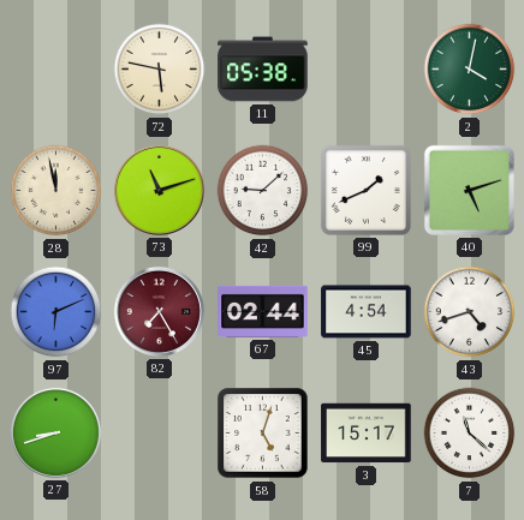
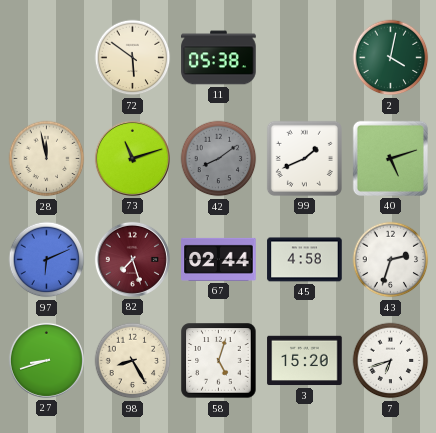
72: 5:47 -> 5:51 (133, 58)
42: 9:08 -> 8:09 (219, 159)
42 dial: white -> grey (219, 159)
82: 7:25 -> 7:27 (132, 259)
45: 4:54 -> 4:58 (305, 260)
43: 4:42 -> 2:33 (391, 260)
98: none -> 8:25 (133, 361)
3: 15:17 -> 15:20 (305, 361)
7: 11:22 -> 6:42 (391, 361)
